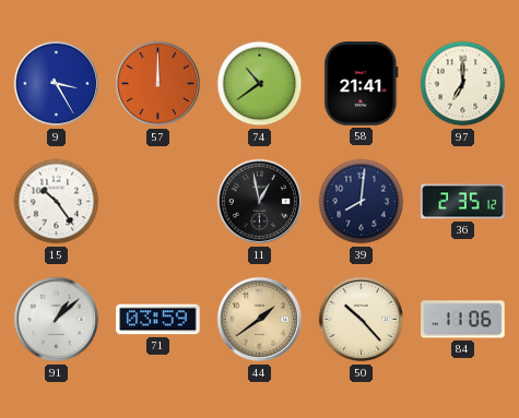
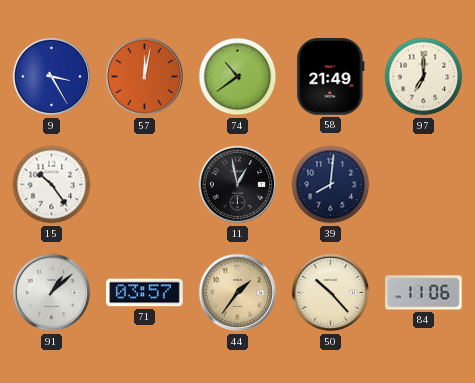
57: 12:00 -> 12:02 (145, 77)
58: 21:41 -> 21:49 (331, 77)
36: 2:35 -> none (463, 202)
71: 03:59 -> 03:57 (145, 293)
44: 1:39 -> 1:36 (238, 293)
